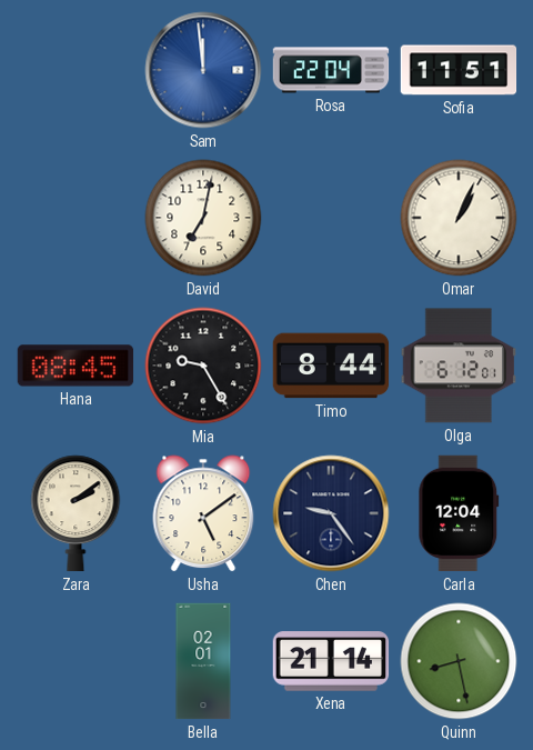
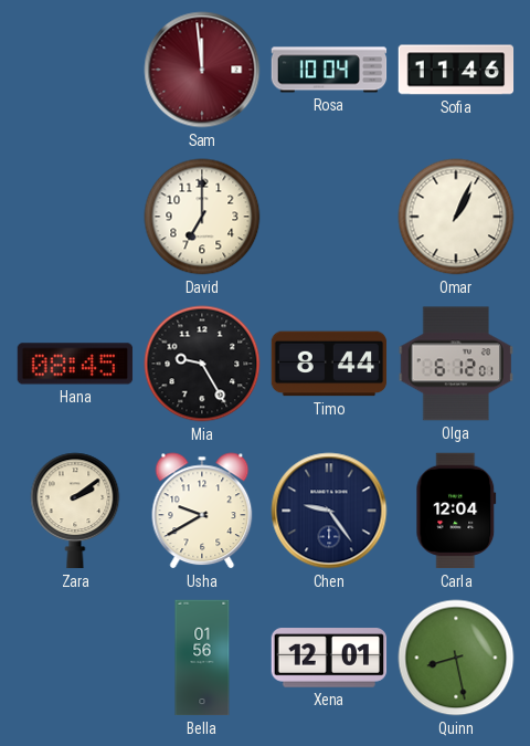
Sam dial: blue -> burgundy (202, 70)
Rosa: 22:04 -> 10:04 (329, 70)
Sofia: 11:51 -> 11:46 (456, 70)
David: 7:02 -> 7:00 (202, 217)
Usha: 5:09 -> 9:40 (202, 511)
Bella: 02:01 -> 01:56 (202, 658)
Xena: 21:14 -> 12:01 (329, 658)
